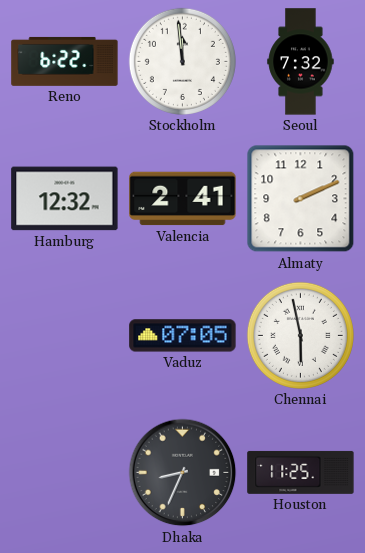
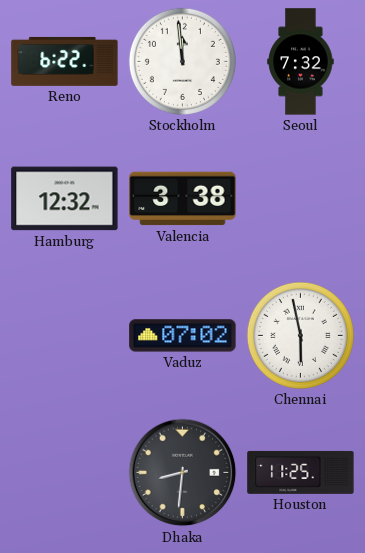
Valencia: 2:41 -> 3:38 (183, 199)
Almaty: 2:11 -> none (301, 199)
Vaduz: 07:05 -> 07:02 (183, 336)
Dhaka: 8:34 -> 8:31 (183, 473)
